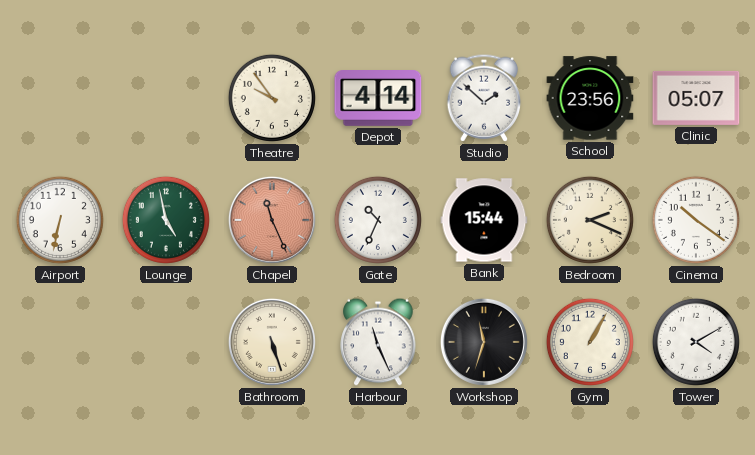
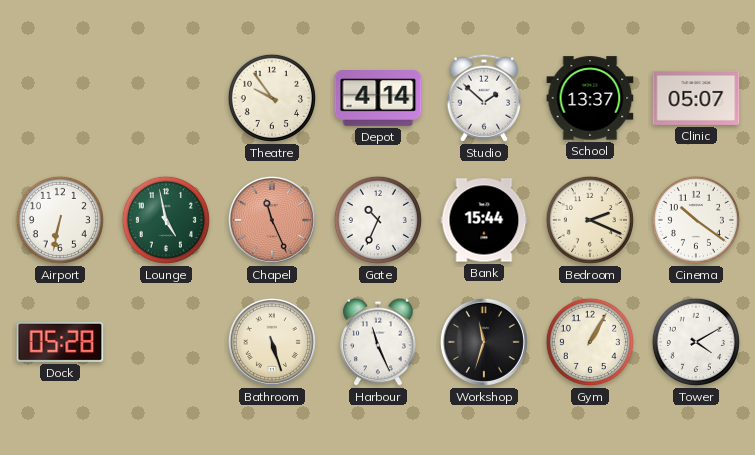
School: 23:56 -> 13:37 (590, 98)
Dock: none -> 05:28 (60, 342)
